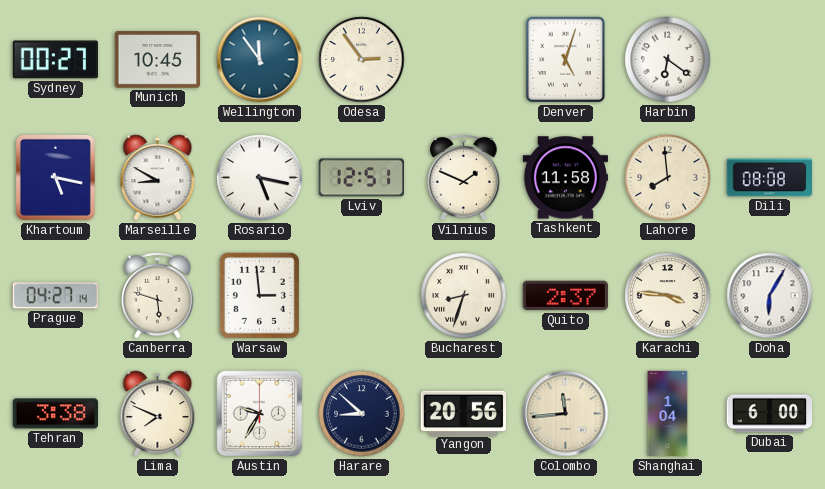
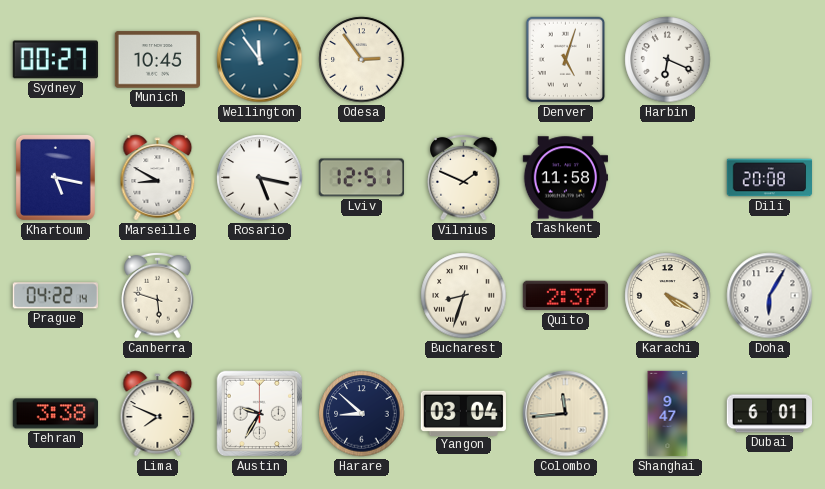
Harbin: 6:21 -> 6:19 (668, 60)
Lahore: 7:59 -> none (668, 178)
Dili: 08:08 -> 20:08 (770, 178)
Prague: 04:27 -> 04:22 (55, 296)
Warsaw: 2:59 -> none (259, 295)
Karachi: 3:46 -> 4:20 (668, 296)
Yangon: 20:56 -> 03:04 (463, 413)
Shanghai: 1:04 -> 9:47 (668, 414)
Dubai: 6:00 -> 6:01 (769, 414)
